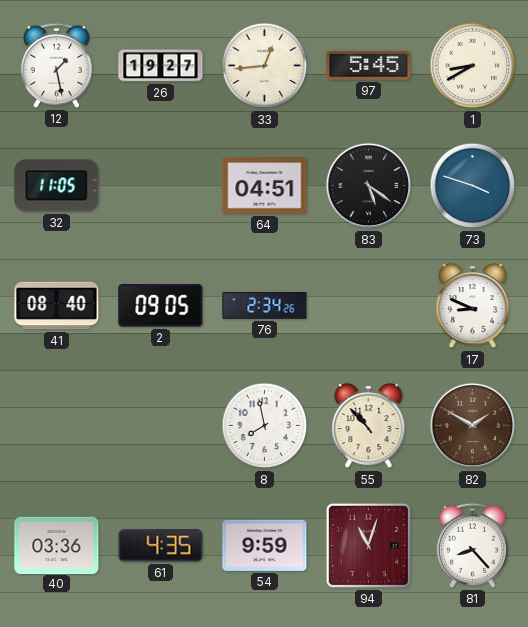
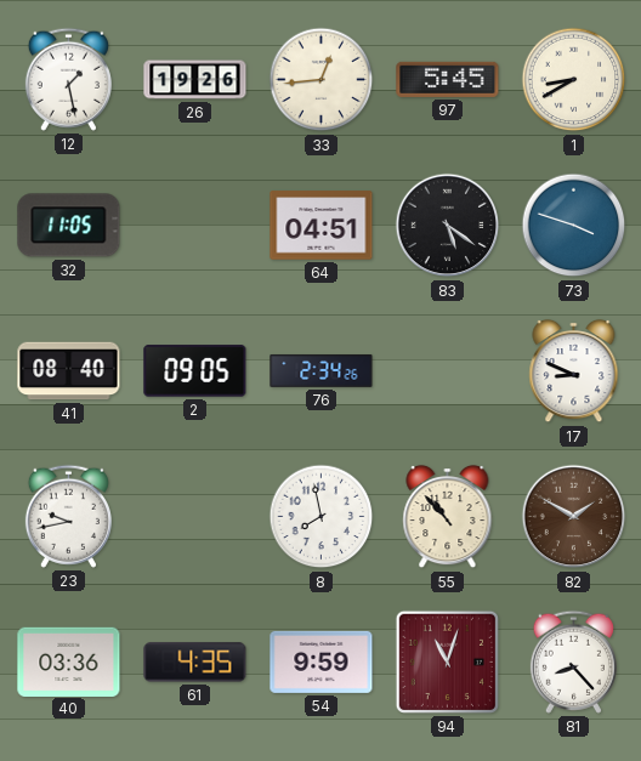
26: 19:27 -> 19:26 (195, 80)
23: none -> 9:43 (68, 516)
